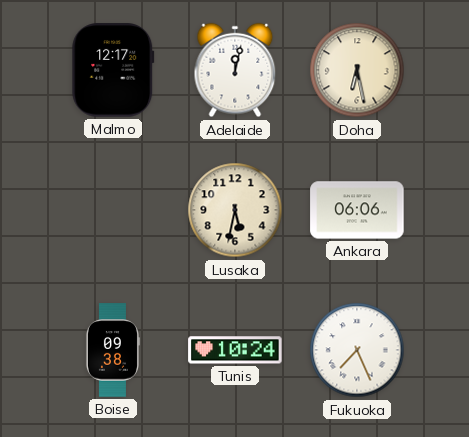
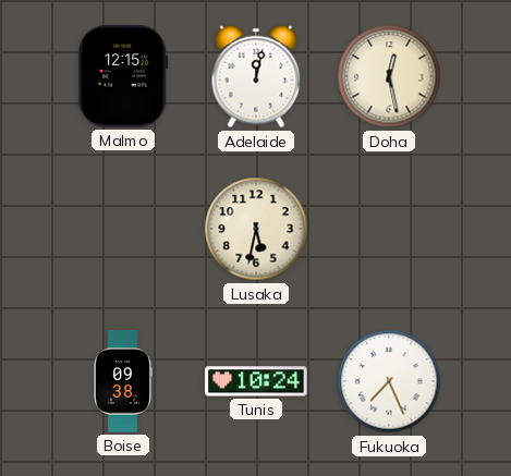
Malmo: 12:17 -> 12:15 (123, 76)
Doha: 6:28 -> 12:28 (389, 76)
Ankara: 06:06 -> none (357, 210)
